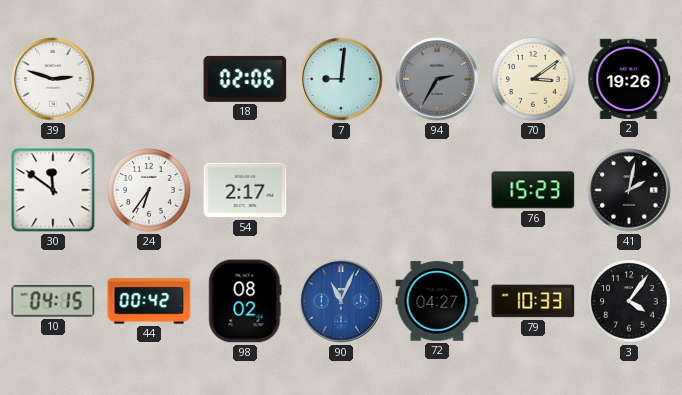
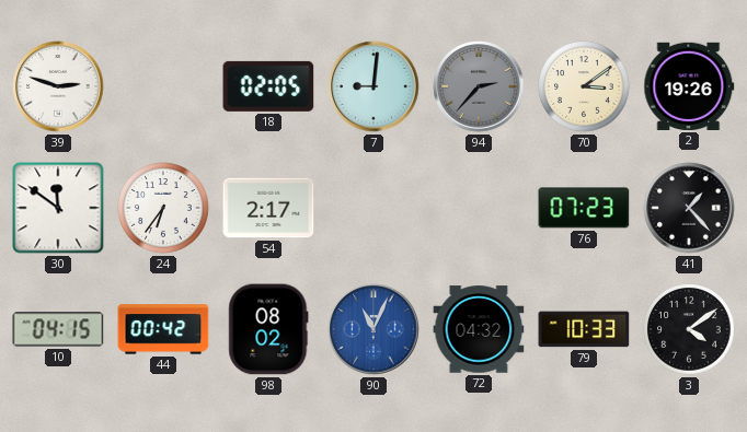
18: 02:06 -> 02:05 (268, 86)
94: 2:35 -> 2:37 (479, 86)
76: 15:23 -> 07:23 (584, 208)
41: 2:02 -> 1:23 (689, 208)
72: 04:27 -> 04:32 (479, 329)
3: 4:06 -> 4:09 (689, 329)
